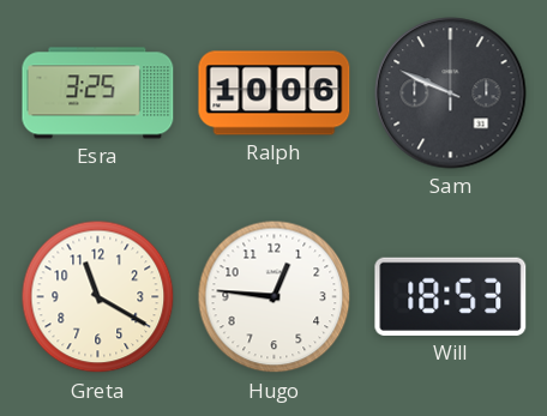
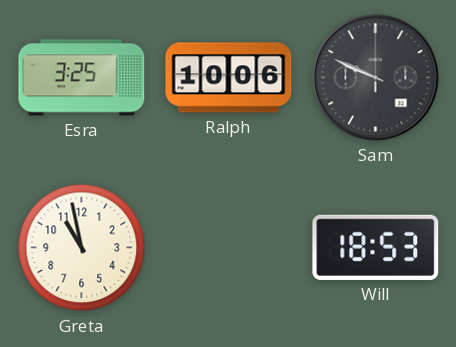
Greta: 11:20 -> 10:58 (82, 248)
Hugo: 12:46 -> none (275, 297)
